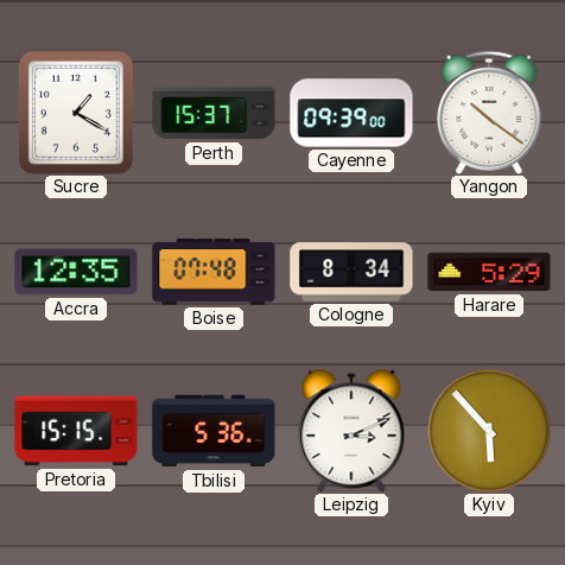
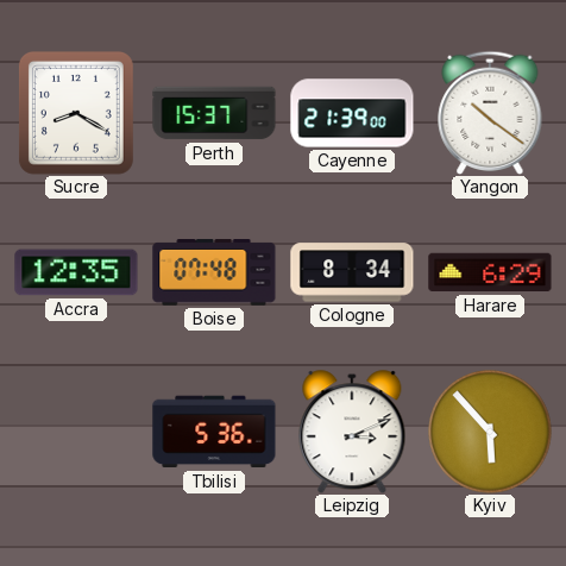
Sucre: 1:20 -> 8:20 (76, 113)
Cayenne: 09:39 -> 21:39 (352, 113)
Harare: 5:29 -> 6:29 (490, 272)
Pretoria: 15:15 -> none (76, 431)
